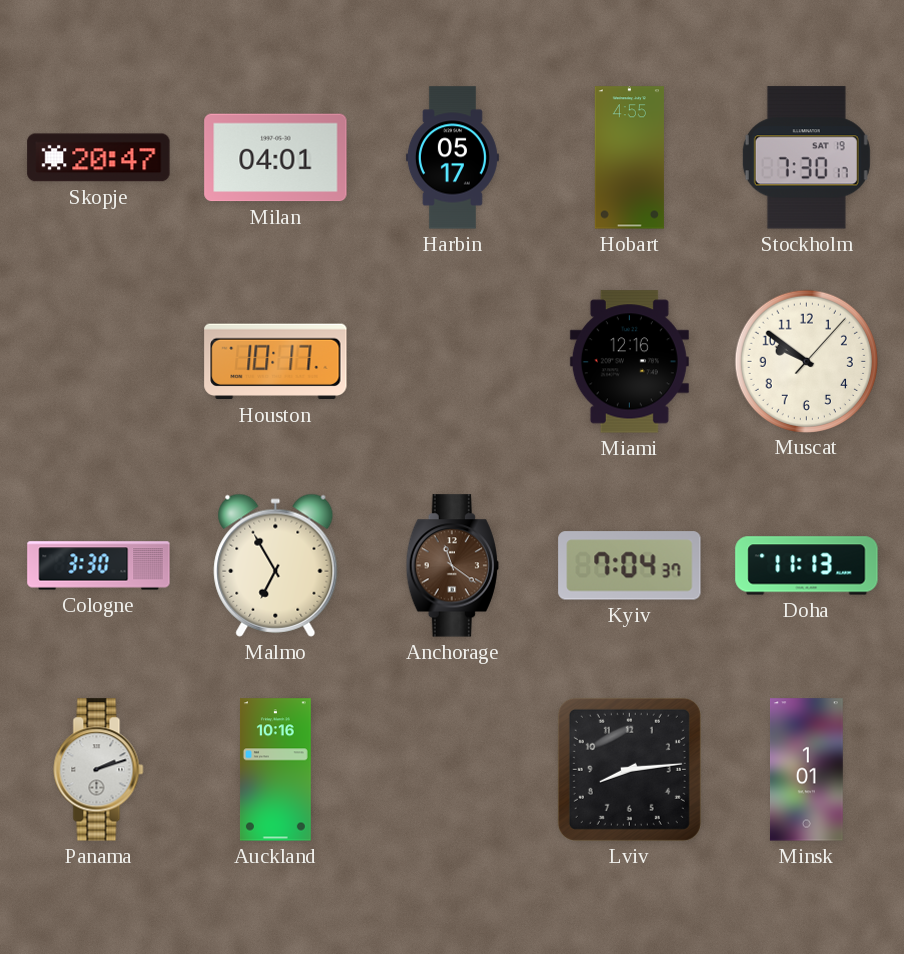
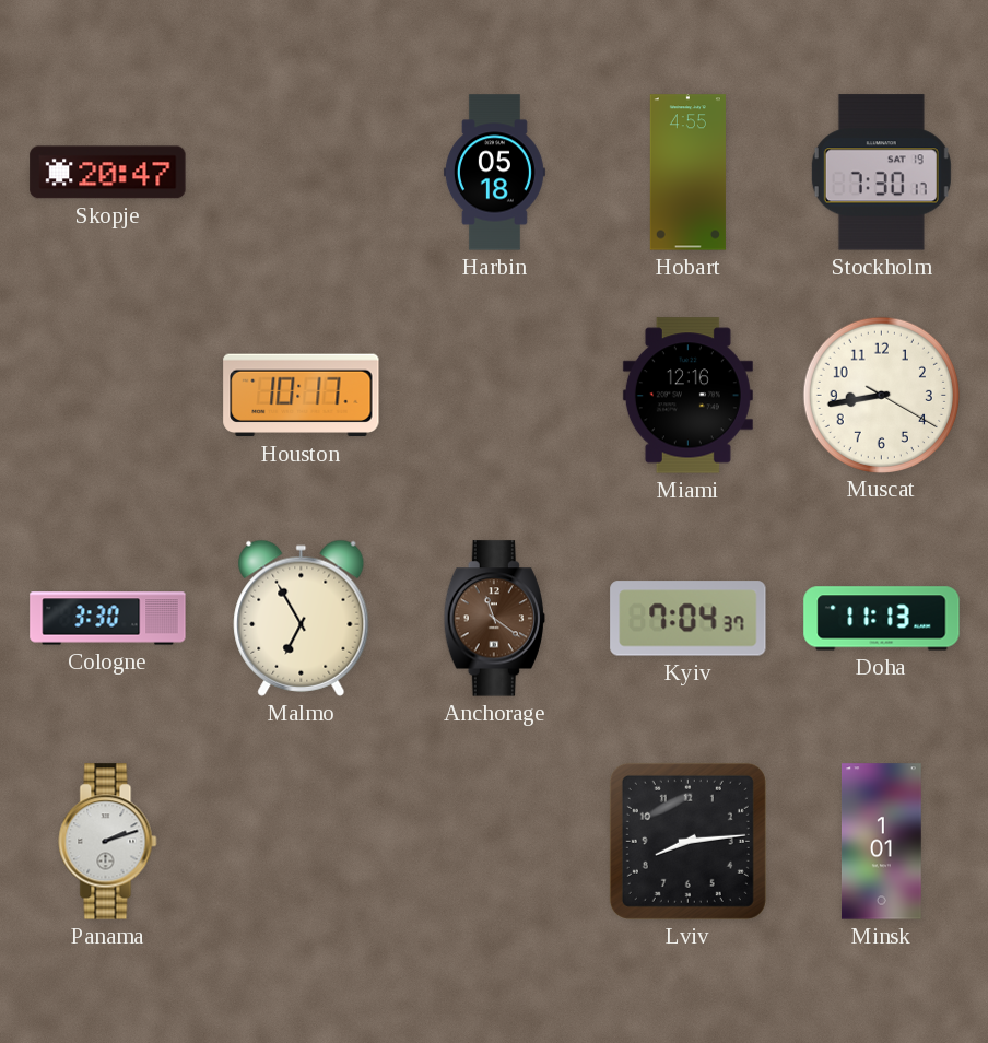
Milan: 04:01 -> none (276, 158)
Harbin: 05:17 -> 05:18 (494, 173)
Muscat: 9:51 -> 8:43 (881, 395)
Auckland: 10:16 -> none (275, 770)
